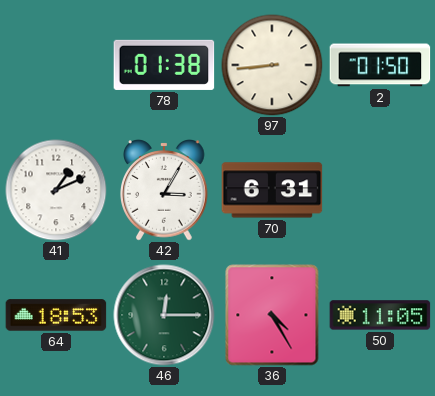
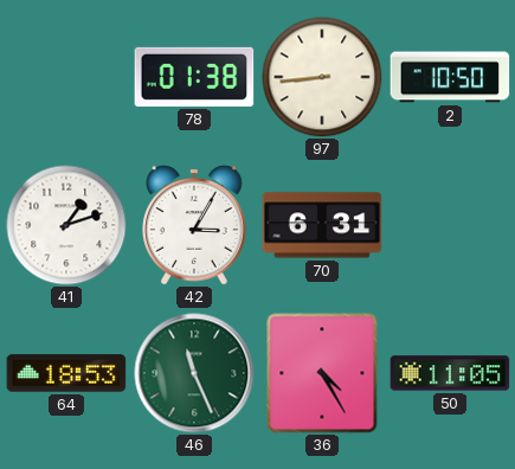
2: 01:50 -> 10:50 (450, 77)
41: 1:11 -> 1:12 (66, 225)
46: 12:15 -> 11:26 (194, 373)
